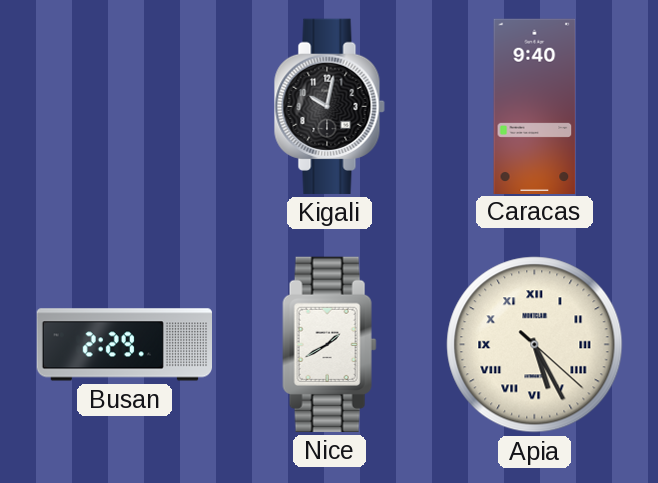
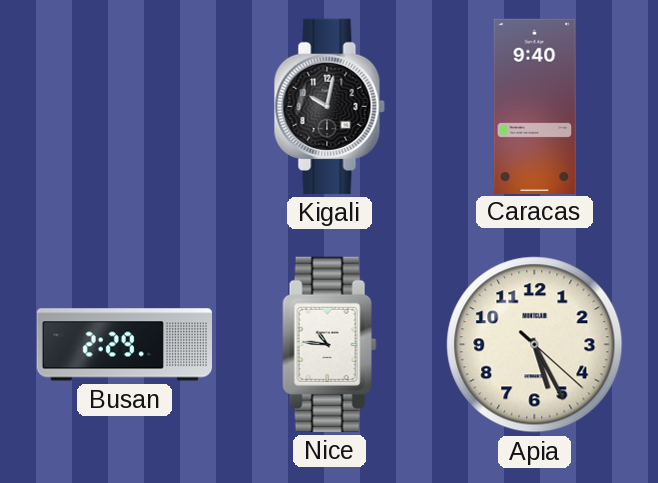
Nice: 1:40 -> 10:46 (330, 344)
Apia numerals: Roman -> Arabic (535, 345)
